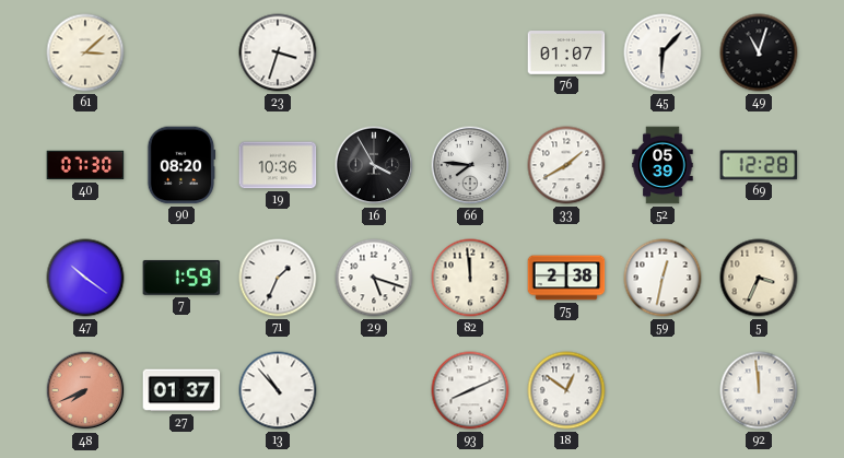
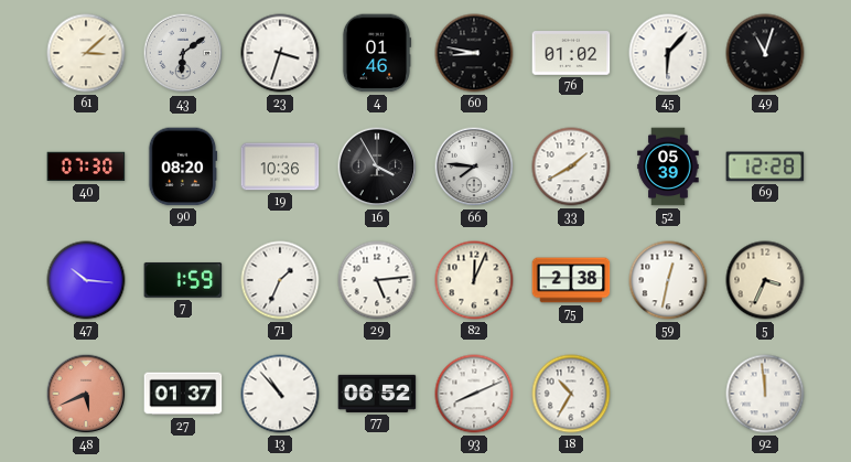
43: none -> 6:09 (183, 53)
4: none -> 01:46 (377, 53)
60: none -> 8:47 (474, 53)
76: 01:07 -> 01:02 (571, 53)
47: 10:21 -> 10:16 (86, 280)
29: 5:18 -> 5:14 (377, 280)
82: 11:59 -> 12:04 (474, 280)
48: 7:41 -> 5:41 (86, 394)
77: none -> 06:52 (377, 394)
18: 12:51 -> 10:35 (571, 394)
